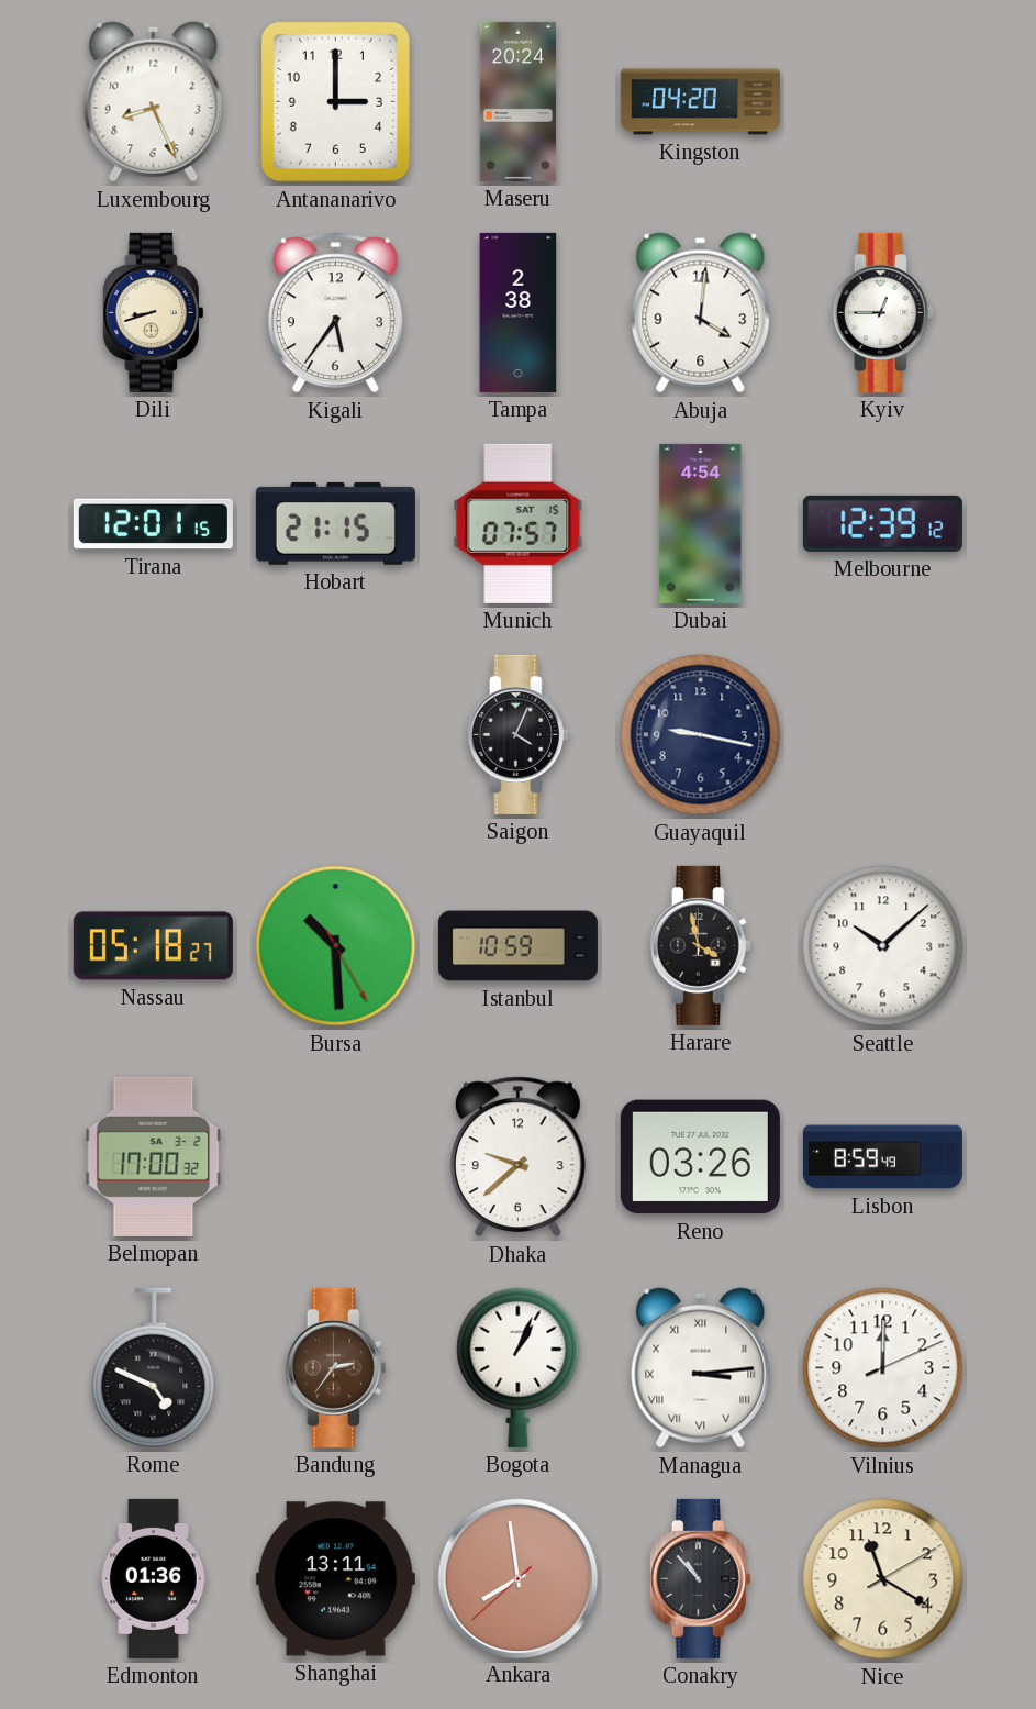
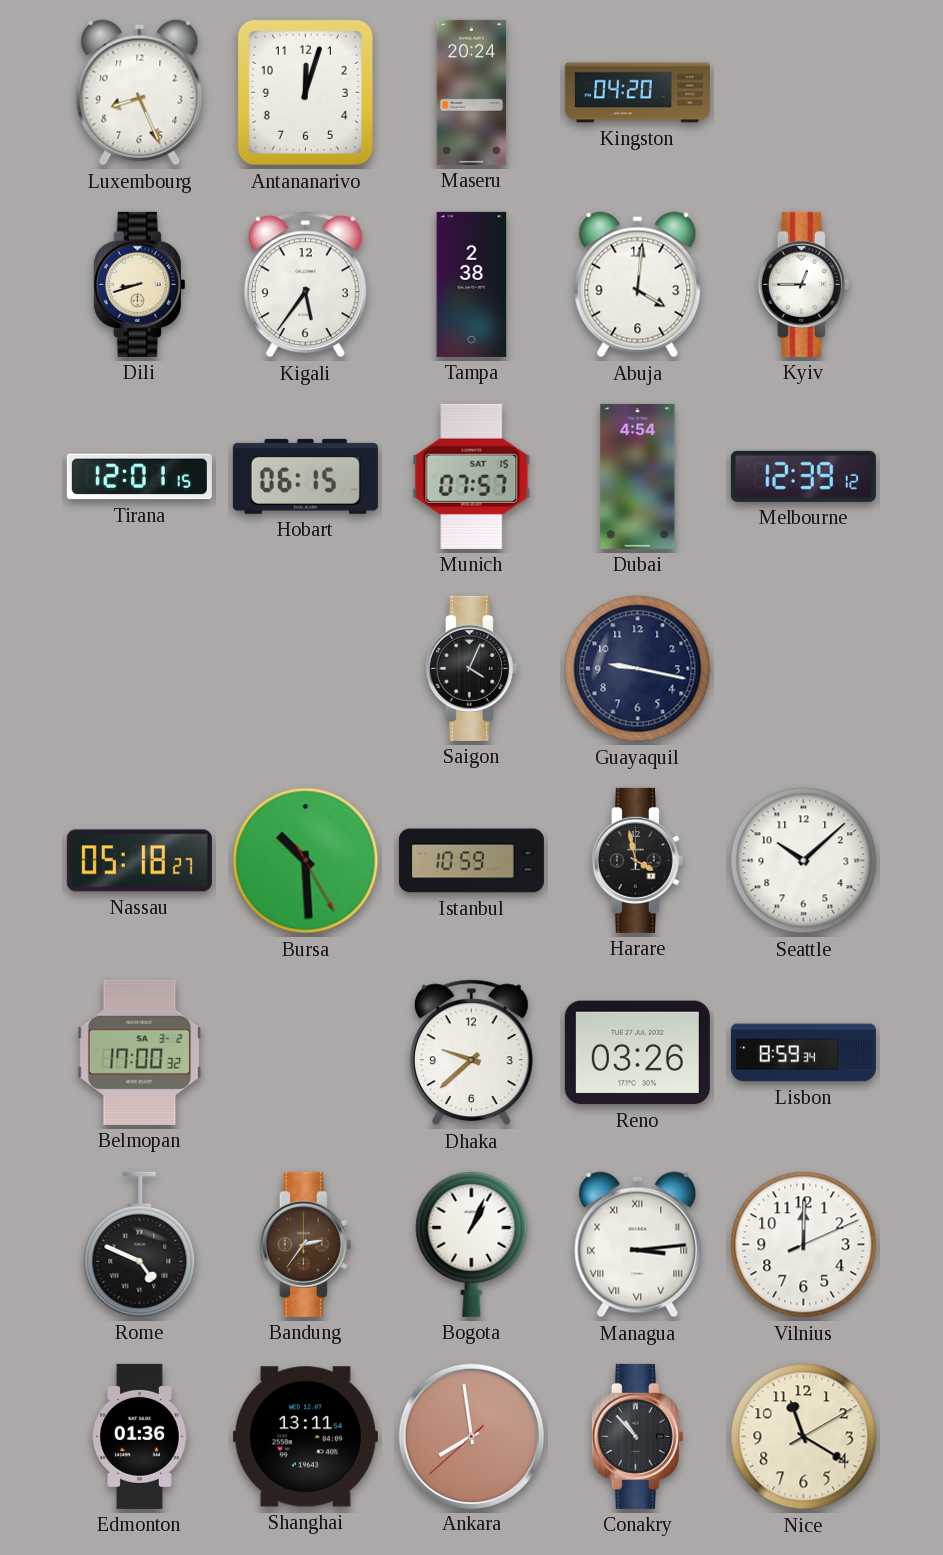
Antananarivo: 3:00 -> 12:03 (305, 92)
Hobart: 21:15 -> 06:15 (305, 476)
Lisbon: 8:59:49 -> 8:59:34 (803, 1053)
